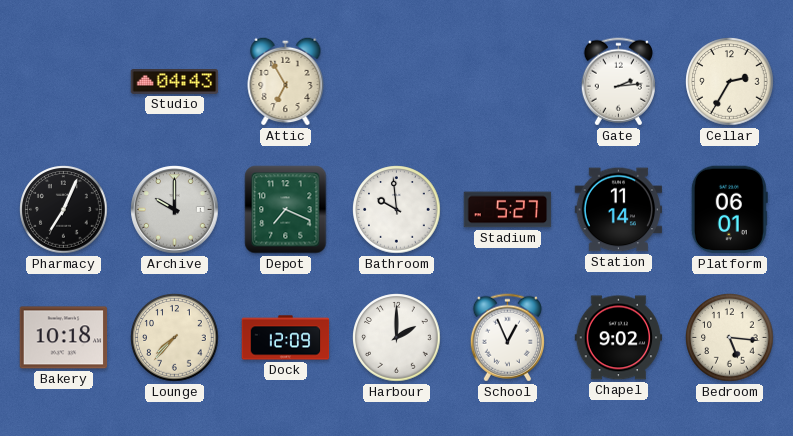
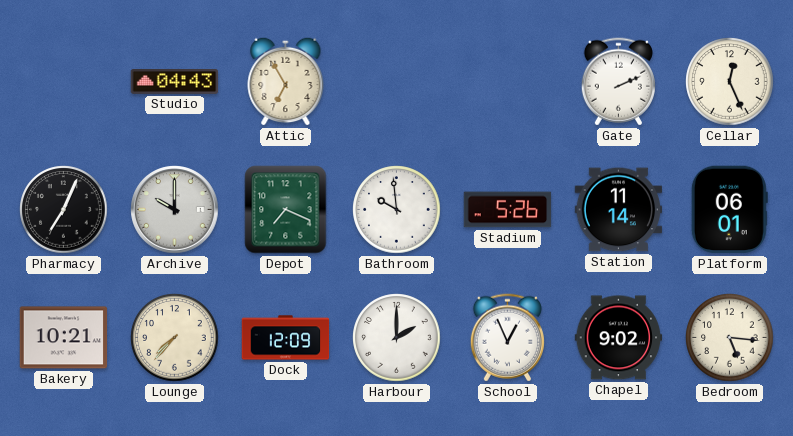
Gate: 2:14 -> 2:11 (618, 82)
Cellar: 2:35 -> 12:26 (730, 82)
Stadium: 5:27 -> 5:26 (508, 210)
Bakery: 10:18 -> 10:21 (64, 338)
